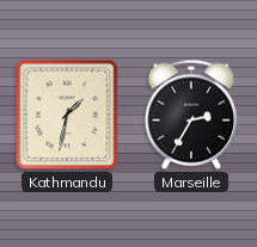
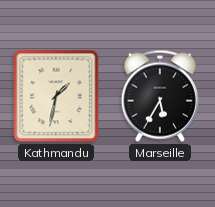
Marseille: 2:35 -> 5:35 (160, 96)
